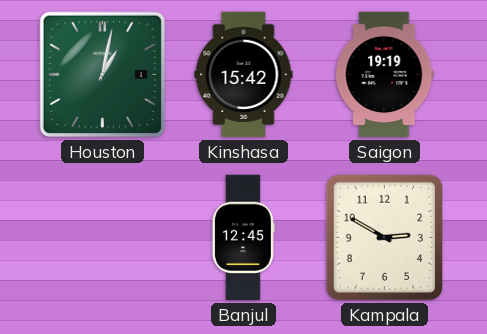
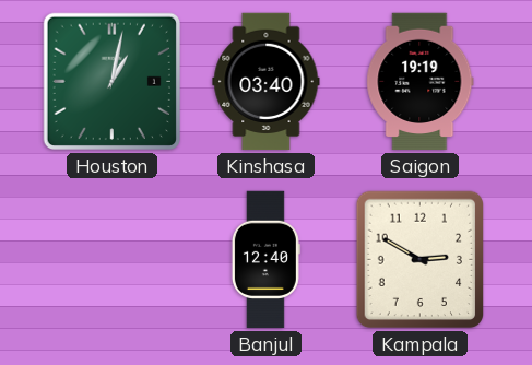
Kinshasa: 15:42 -> 03:40 (267, 82)
Banjul: 12:45 -> 12:40 (265, 260)
